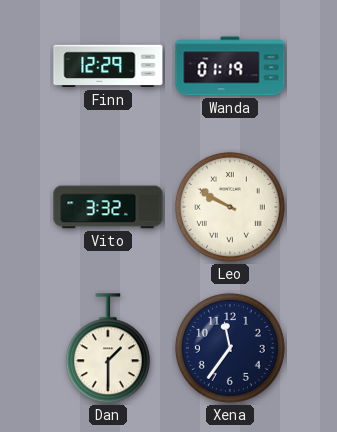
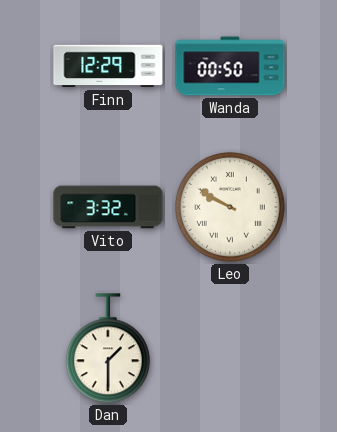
Wanda: 01:19 -> 00:50 (230, 66)
Xena: 11:36 -> none (230, 348)
